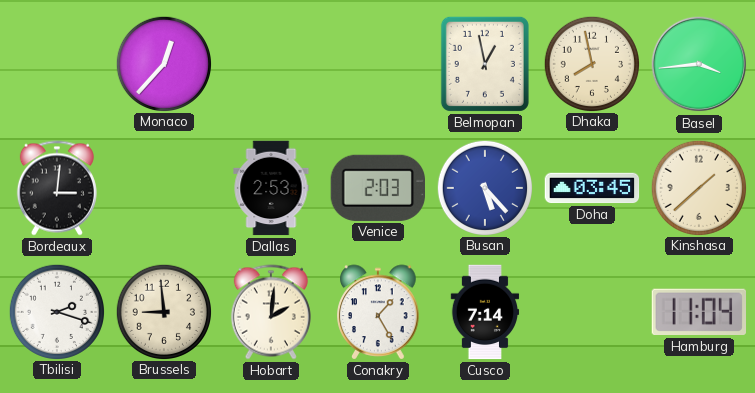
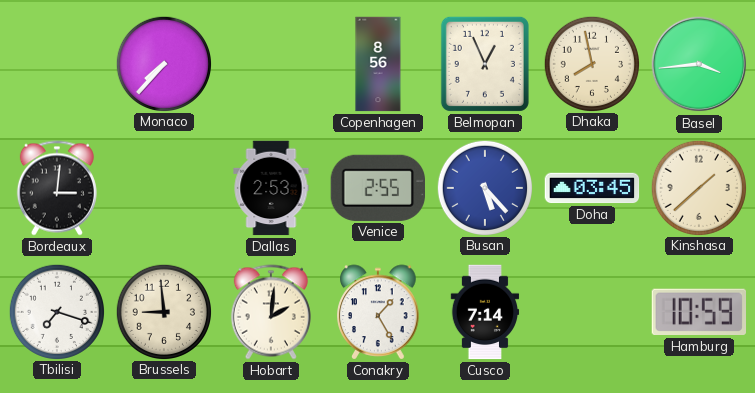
Monaco: 12:37 -> 7:37 (163, 63)
Copenhagen: none -> 8:56 (378, 64)
Belmopan: 12:58 -> 12:56 (485, 64)
Venice: 2:03 -> 2:55 (377, 188)
Tbilisi: 2:18 -> 7:18 (56, 311)
Hamburg: 11:04 -> 10:59 (698, 312)
